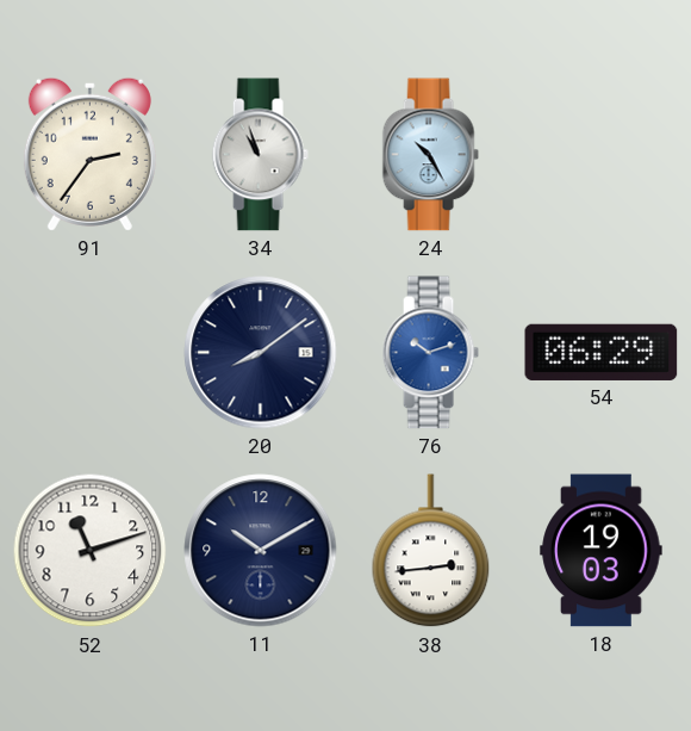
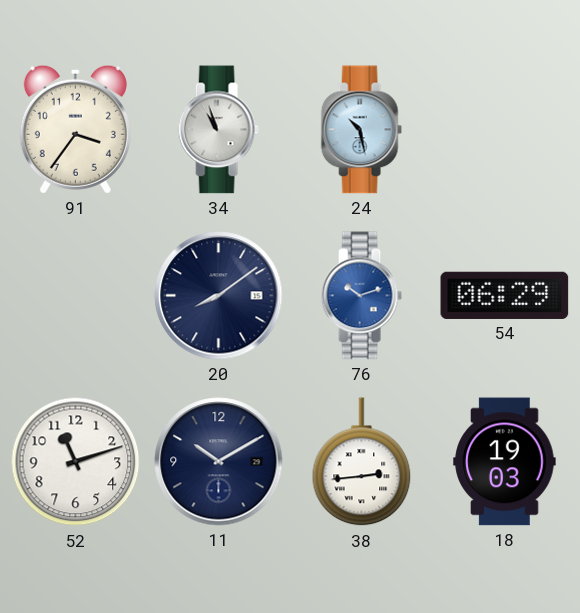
91: 2:36 -> 3:36 (75, 129)
24: 10:25 -> 10:28 (361, 130)
